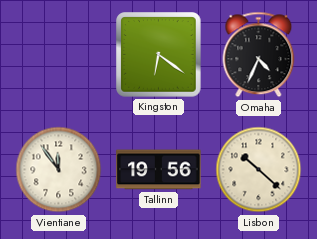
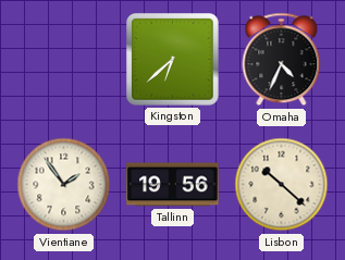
Kingston: 6:21 -> 6:38 (173, 60)
Vientiane: 11:54 -> 1:54 (64, 185)
